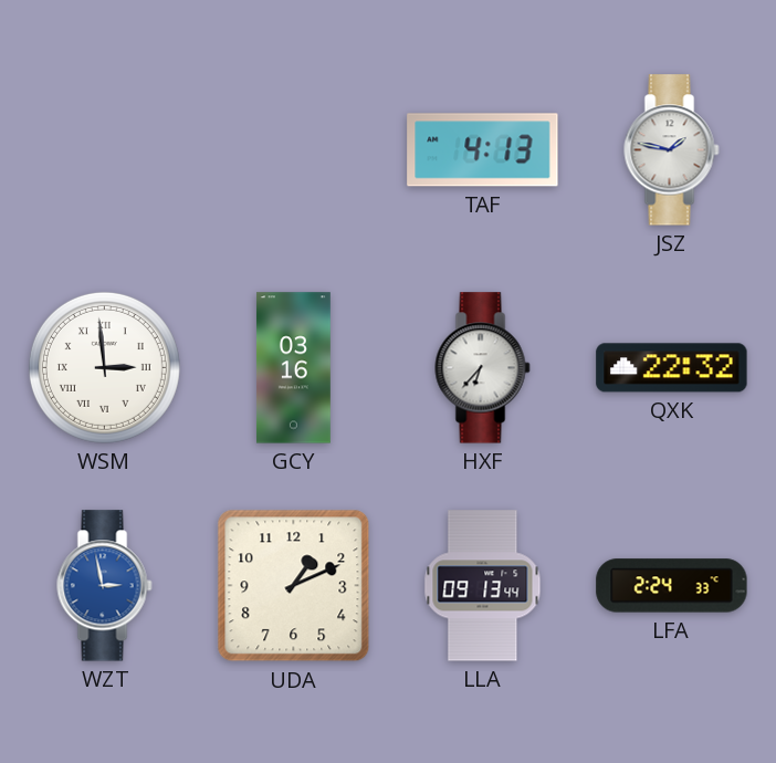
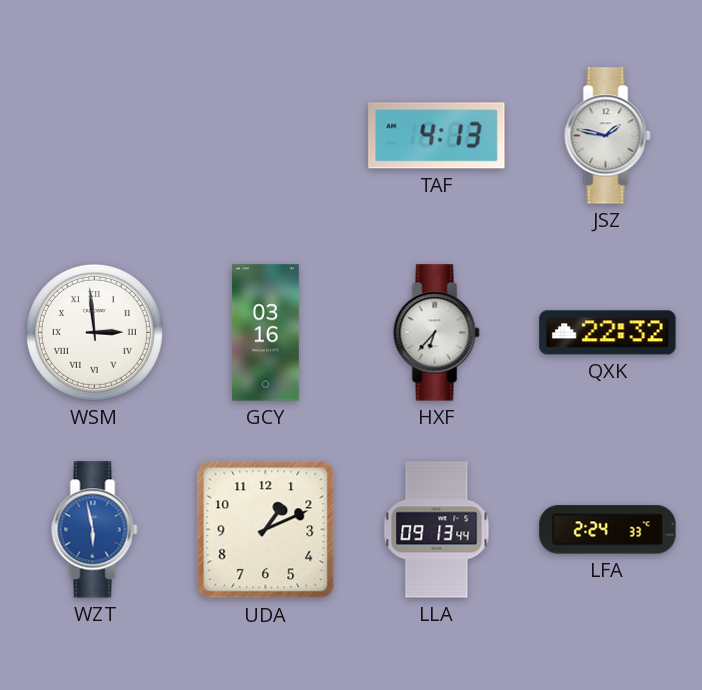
WZT: 2:58 -> 5:58 (95, 530)
